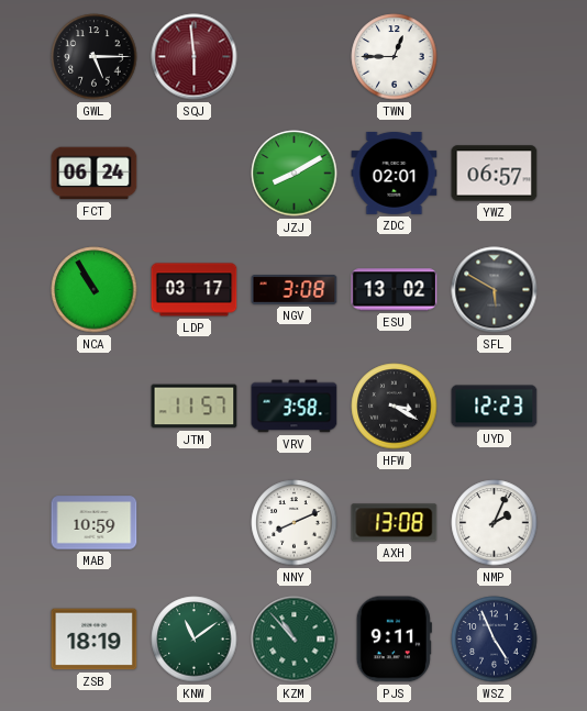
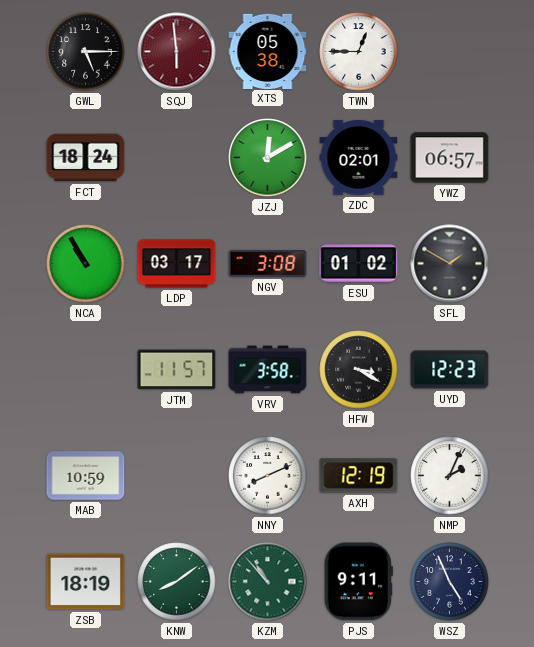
XTS: none -> 05:38 (268, 51)
FCT: 06:24 -> 18:24 (86, 158)
JZJ: 8:10 -> 12:10 (268, 158)
ESU: 13:02 -> 01:02 (359, 264)
SFL: 5:50 -> 1:50 (450, 264)
AXH: 13:08 -> 12:19 (359, 476)
KNW: 11:09 -> 8:09 (177, 582)
